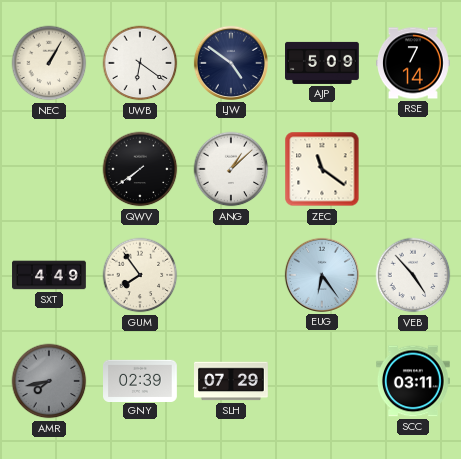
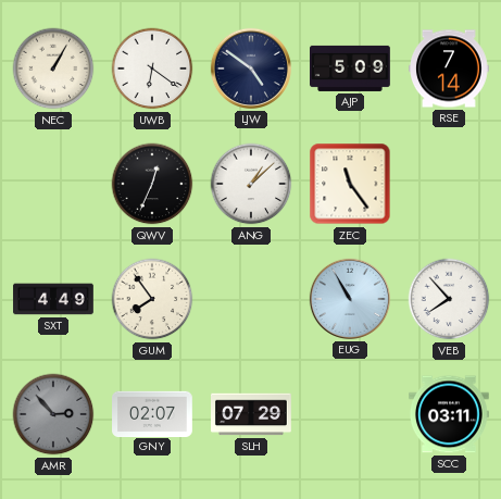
QWV: 7:39 -> 12:34 (152, 184)
ZEC: 11:21 -> 11:24 (350, 184)
EUG: 6:24 -> 10:55 (350, 299)
VEB: 4:53 -> 7:53 (449, 299)
AMR: 7:43 -> 2:53 (53, 414)
GNY: 02:39 -> 02:07 (153, 413)
